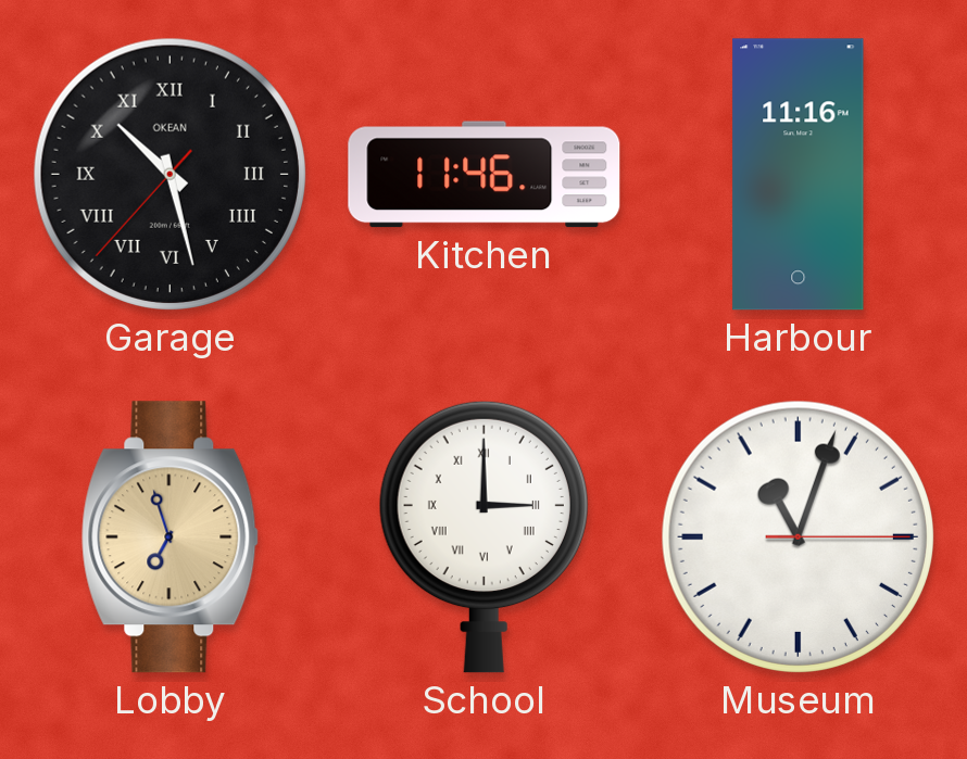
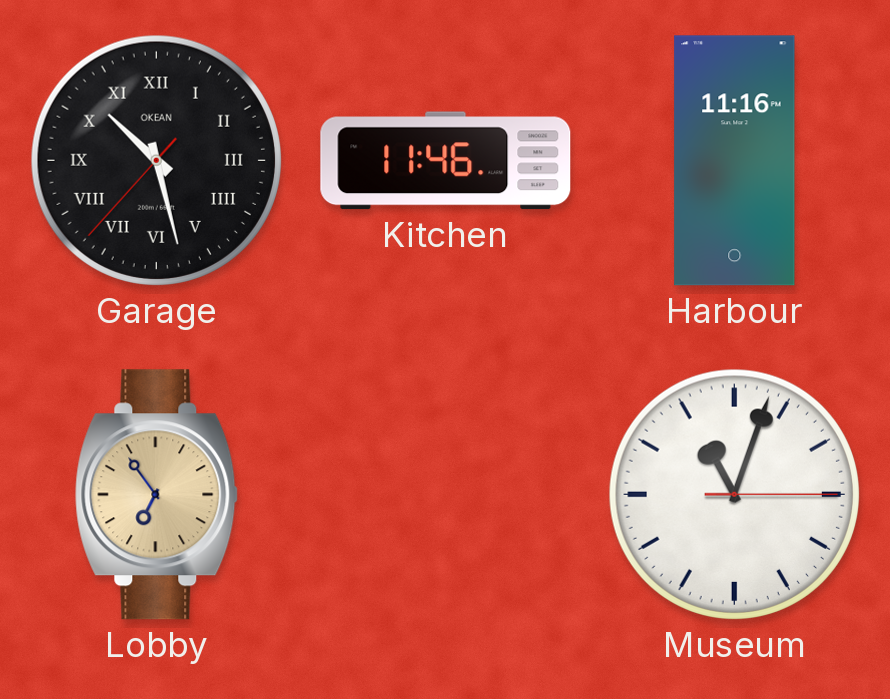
Lobby: 6:57 -> 6:54 (157, 495)
School: 3:00 -> none (483, 536)
